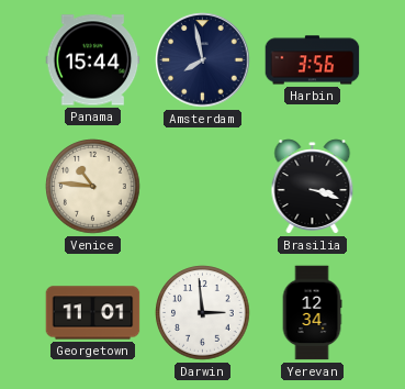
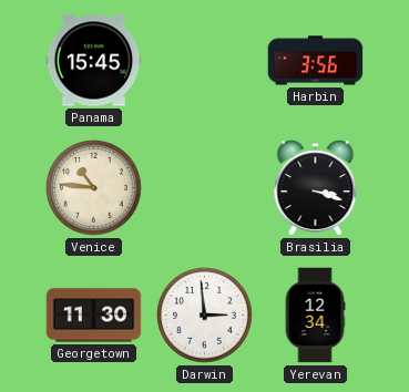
Panama: 15:44 -> 15:45 (94, 61)
Amsterdam: 7:58 -> none (203, 60)
Georgetown: 11:01 -> 11:30 (94, 316)
